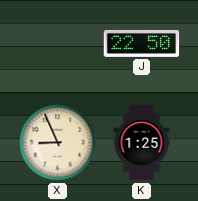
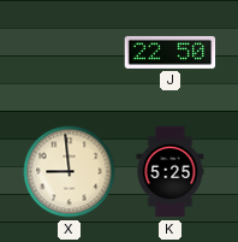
X: 8:56 -> 8:59 (70, 172)
K: 1:25 -> 5:25 (171, 172)
